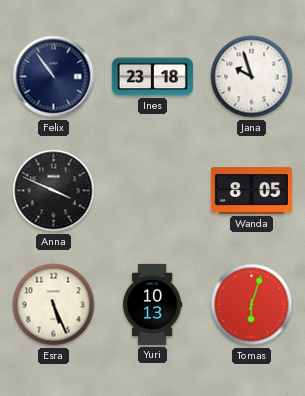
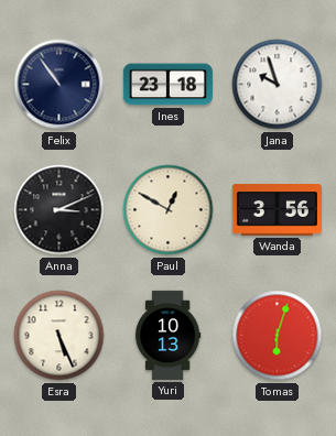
Anna: 3:49 -> 3:11 (59, 210)
Paul: none -> 12:50 (169, 210)
Wanda: 8:05 -> 3:56 (277, 210)
